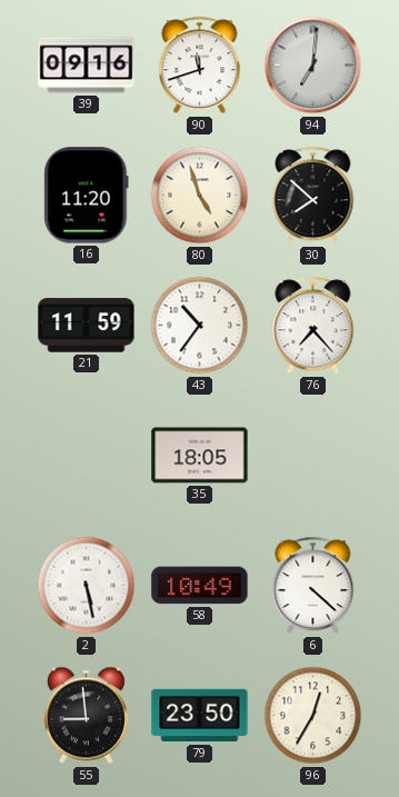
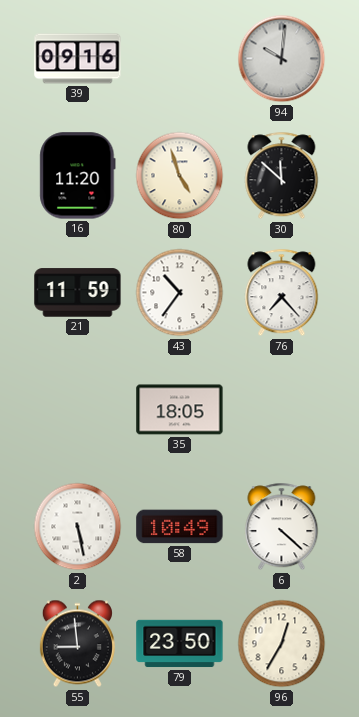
90: 11:42 -> none (200, 66)
94: 7:01 -> 10:01 (282, 59)
30: 7:52 -> 11:52 (282, 176)
